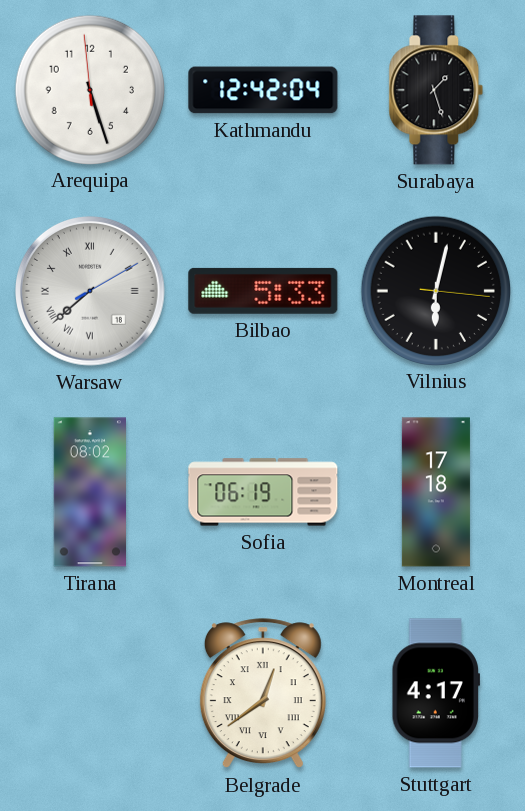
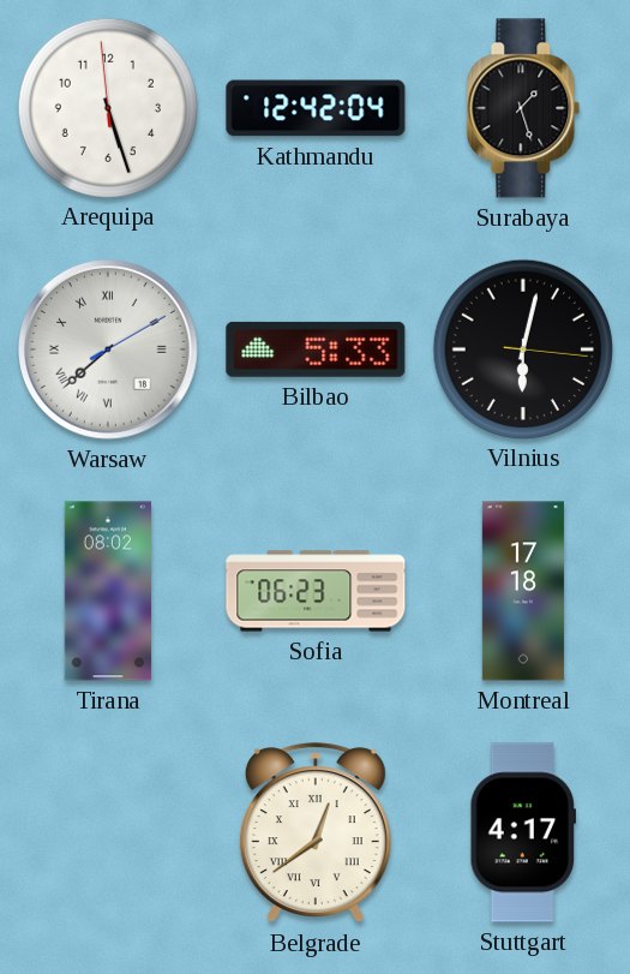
Sofia: 06:19 -> 06:23 (316, 591)
